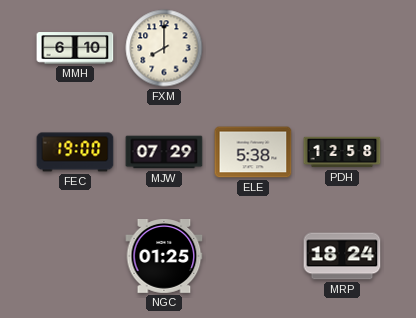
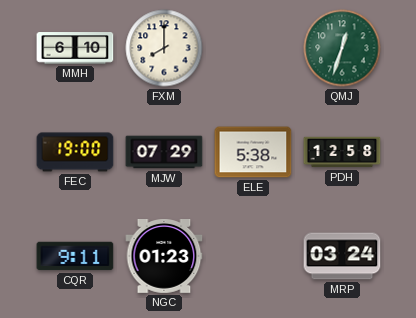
QMJ: none -> 12:33 (342, 48)
CQR: none -> 9:11 (75, 256)
NGC: 01:25 -> 01:23 (164, 257)
MRP: 18:24 -> 03:24 (342, 256)
